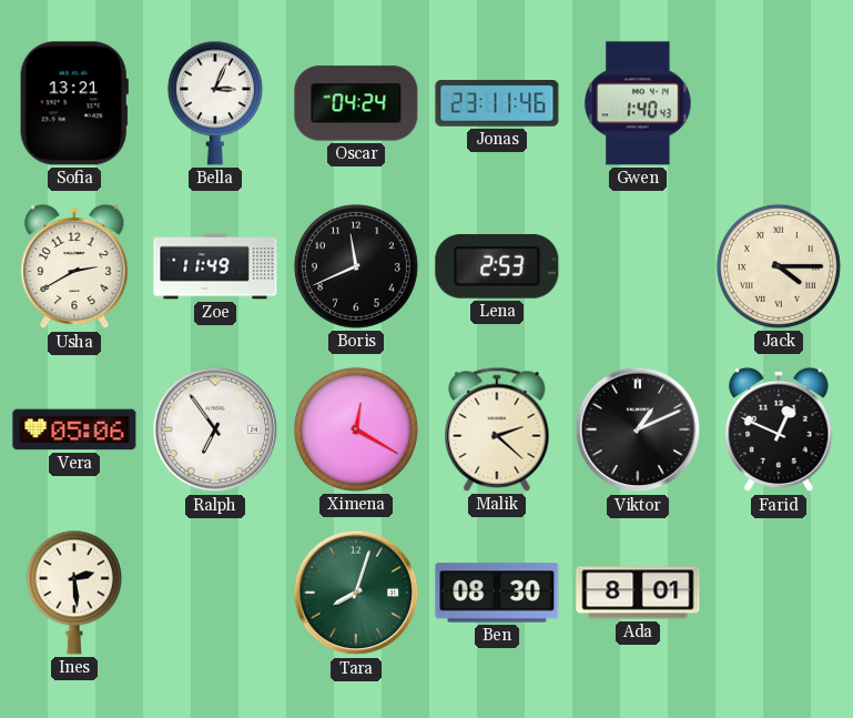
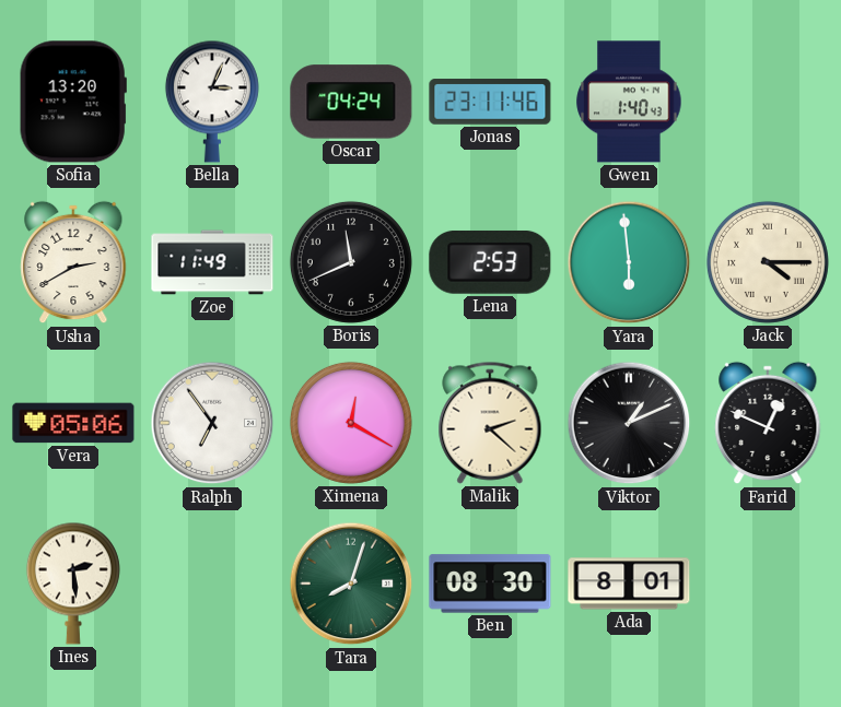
Sofia: 13:21 -> 13:20 (73, 102)
Yara: none -> 5:59 (629, 262)
